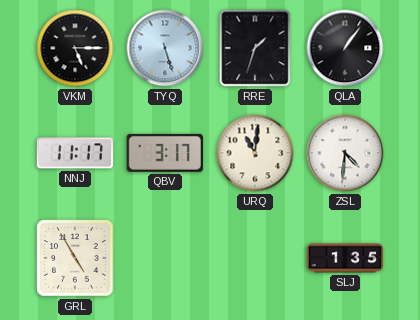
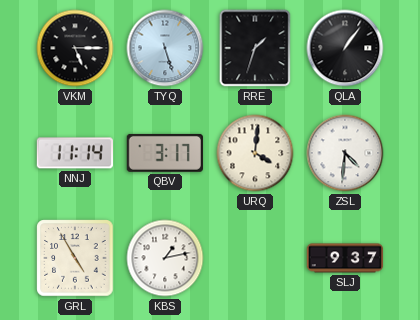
NNJ: 11:17 -> 11:14 (75, 153)
URQ: 11:01 -> 4:01 (255, 153)
KBS: none -> 1:13 (165, 258)
SLJ: 1:35 -> 9:37 (345, 258)
